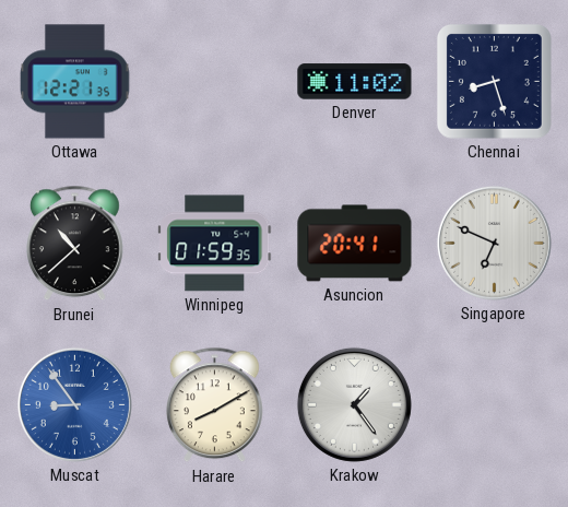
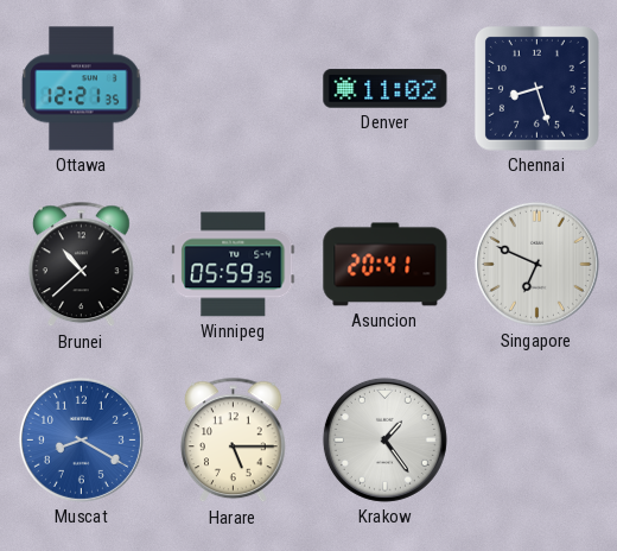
Winnipeg: 01:59 -> 05:59 (234, 265)
Muscat: 8:54 -> 8:20 (81, 439)
Harare: 8:10 -> 5:15 (234, 441)
